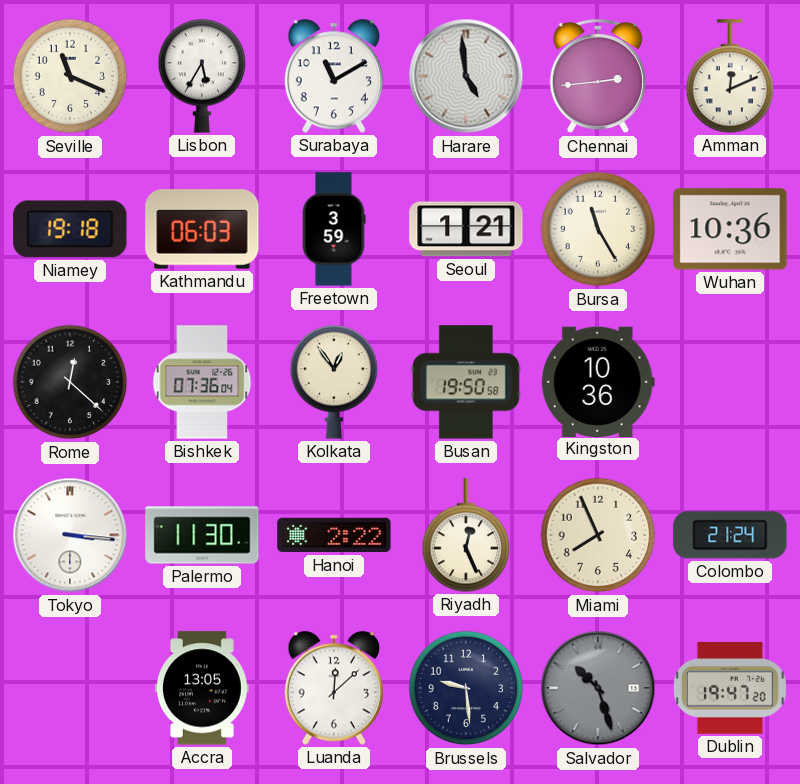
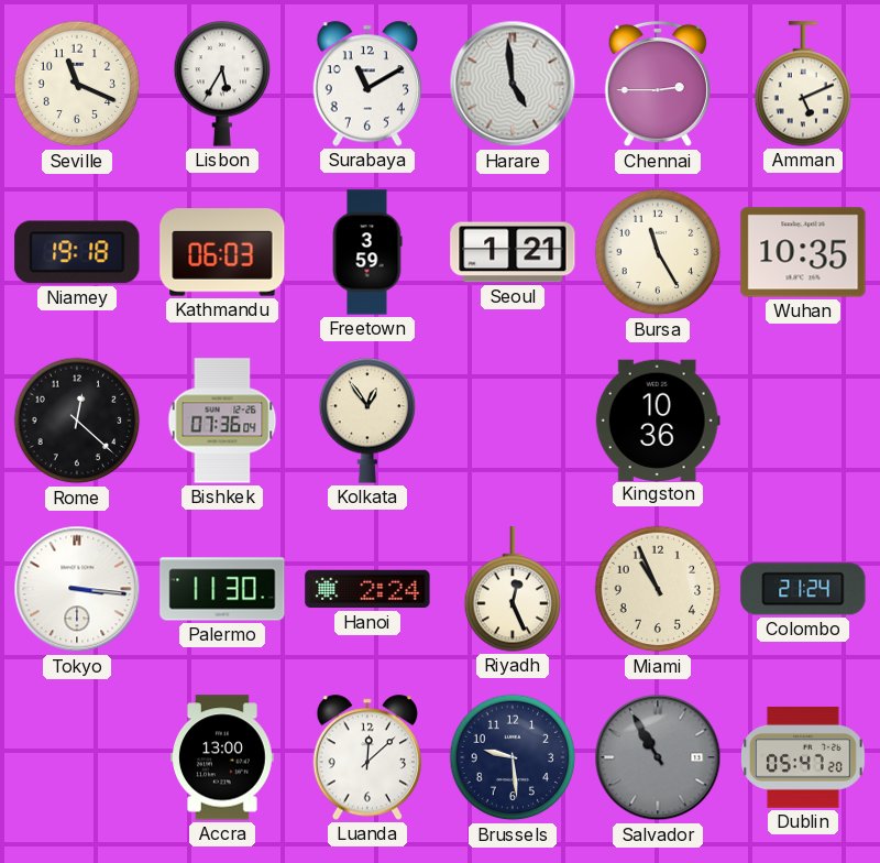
Chennai: 2:44 -> 2:45 (657, 84)
Amman: 12:11 -> 5:11 (803, 84)
Wuhan: 10:36 -> 10:35 (803, 252)
Busan: 19:50 -> none (466, 382)
Hanoi: 2:22 -> 2:24 (367, 589)
Miami: 7:56 -> 10:56 (658, 589)
Accra: 13:05 -> 13:00 (223, 757)
Salvador: 10:27 -> 10:55 (658, 757)
Dublin: 19:47 -> 05:47 (804, 757)
